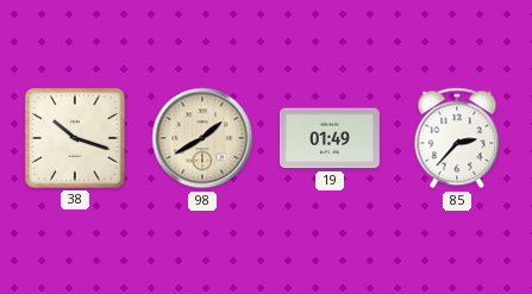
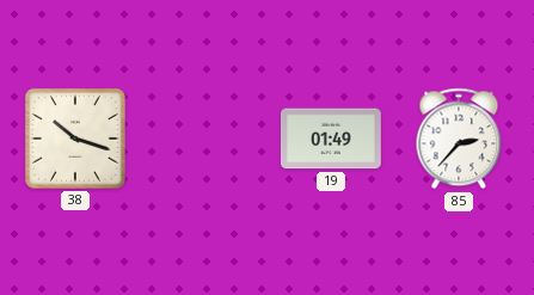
98: 1:40 -> none (202, 138)
